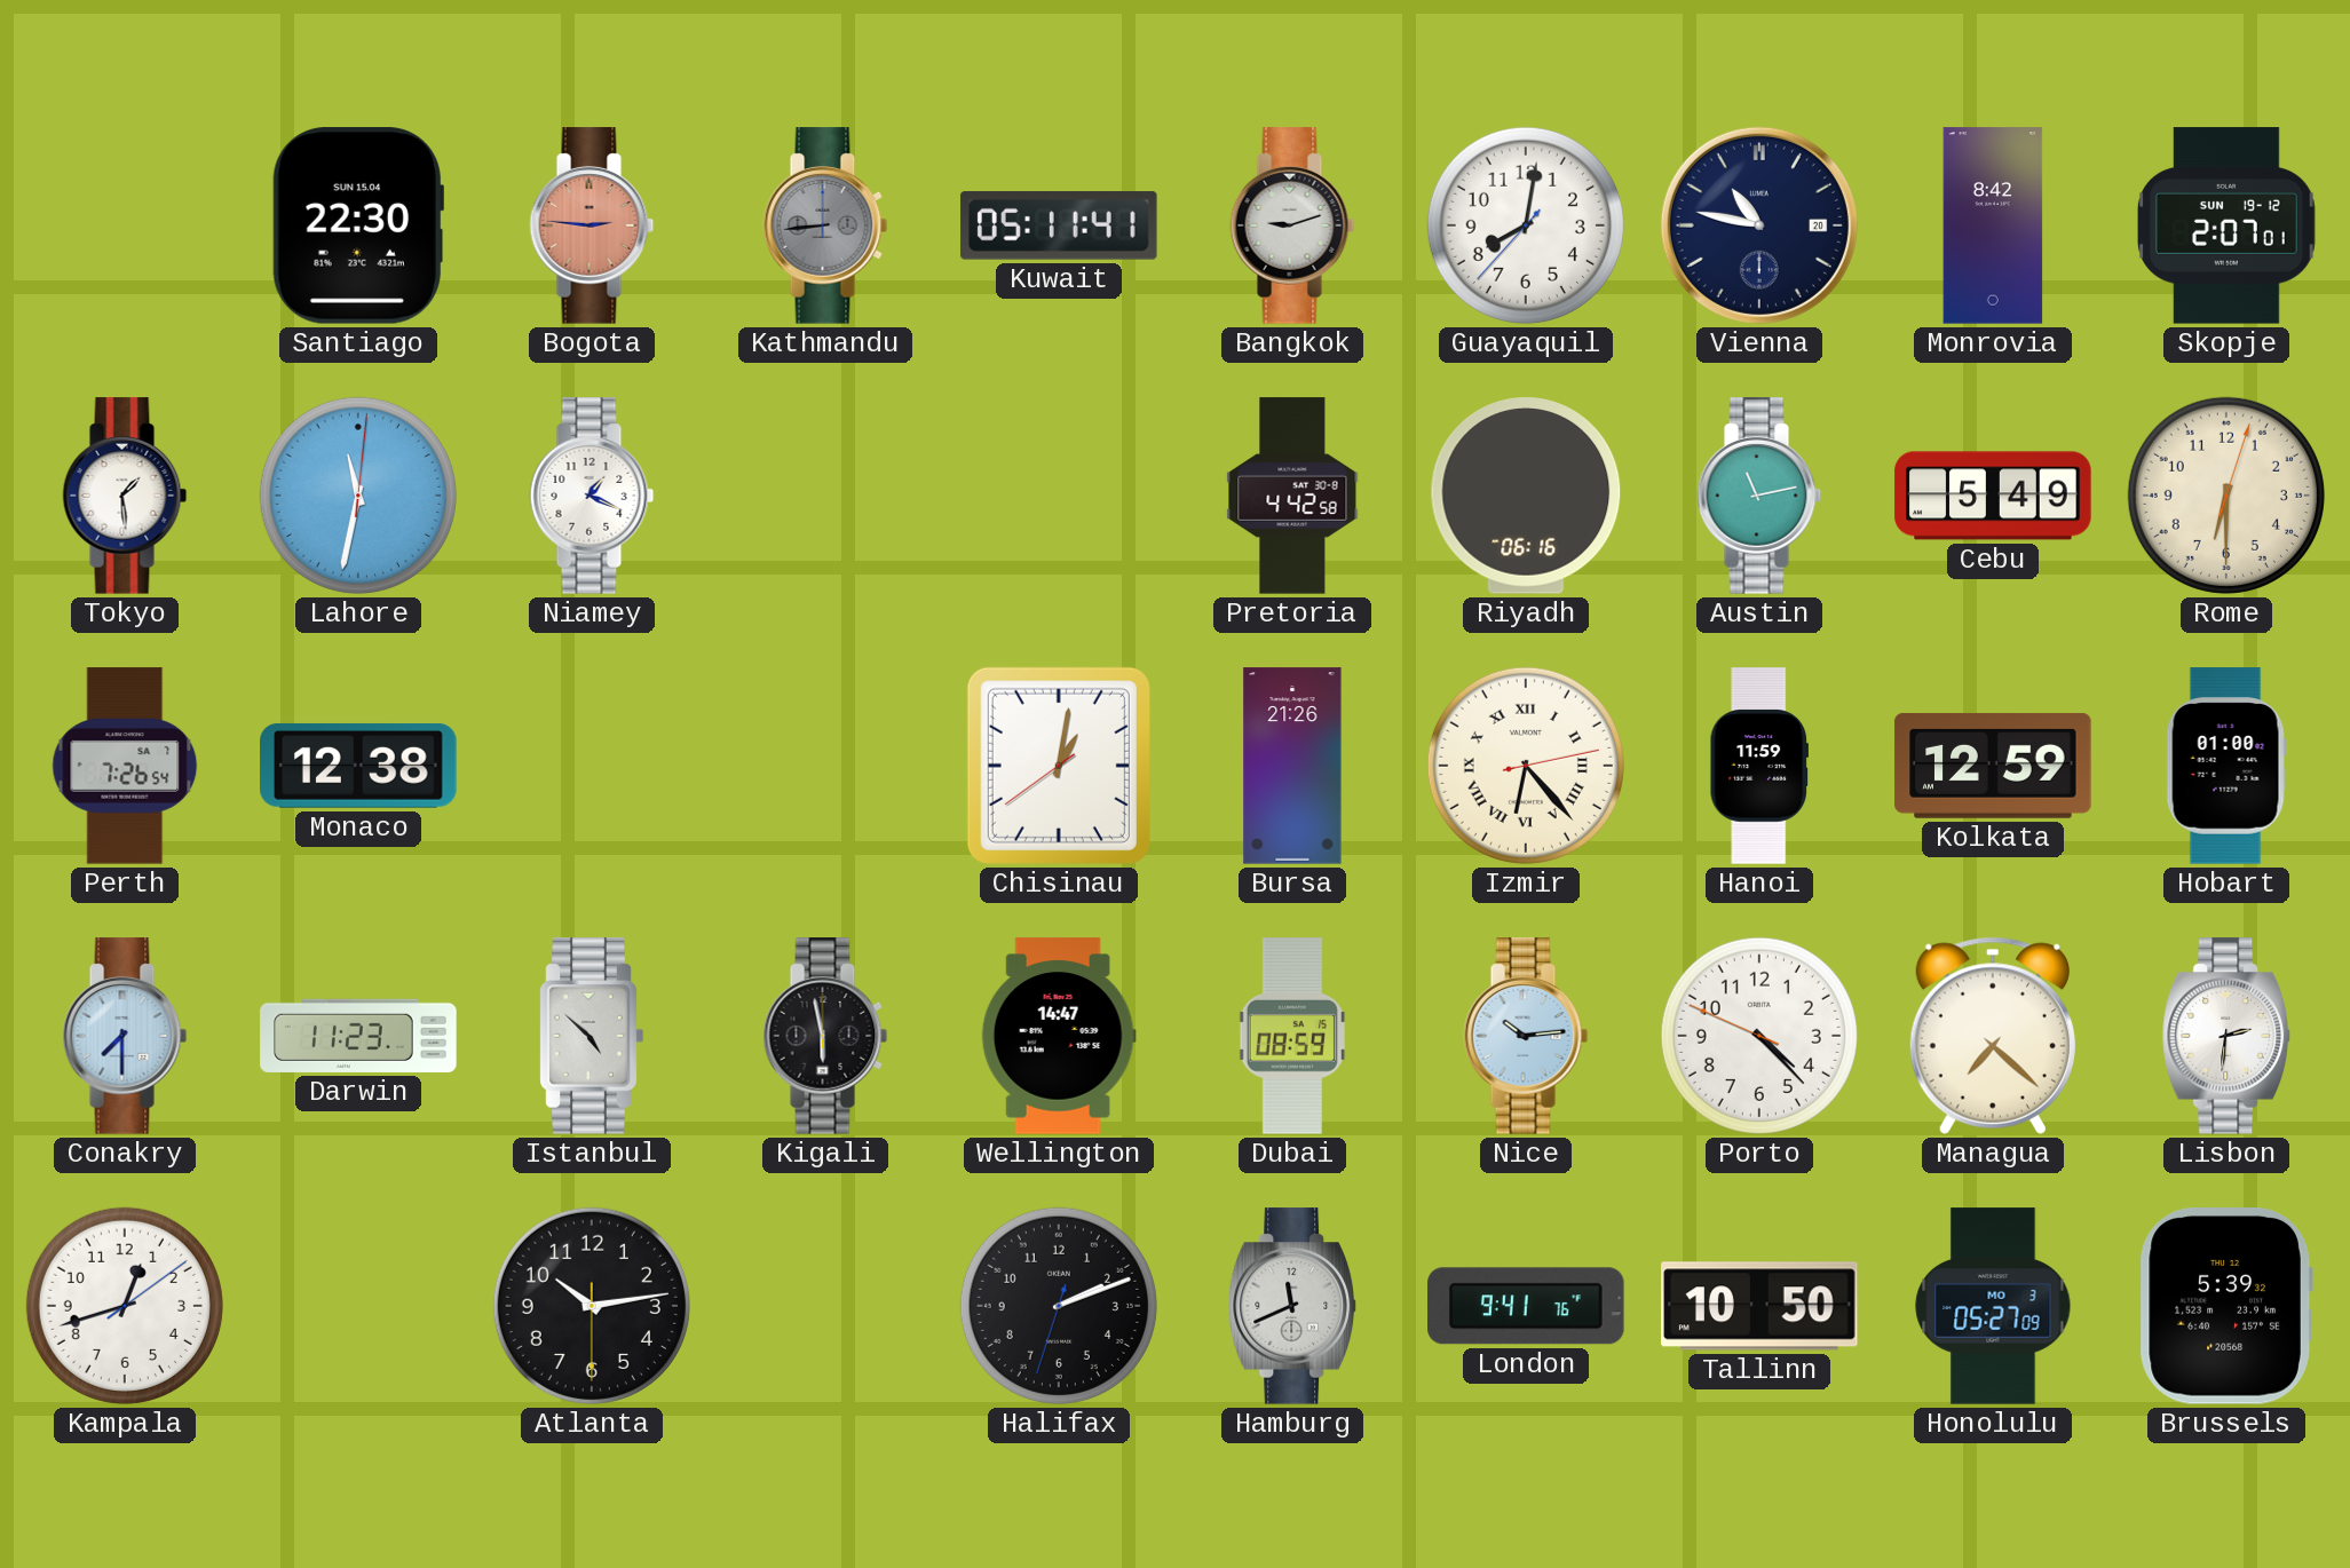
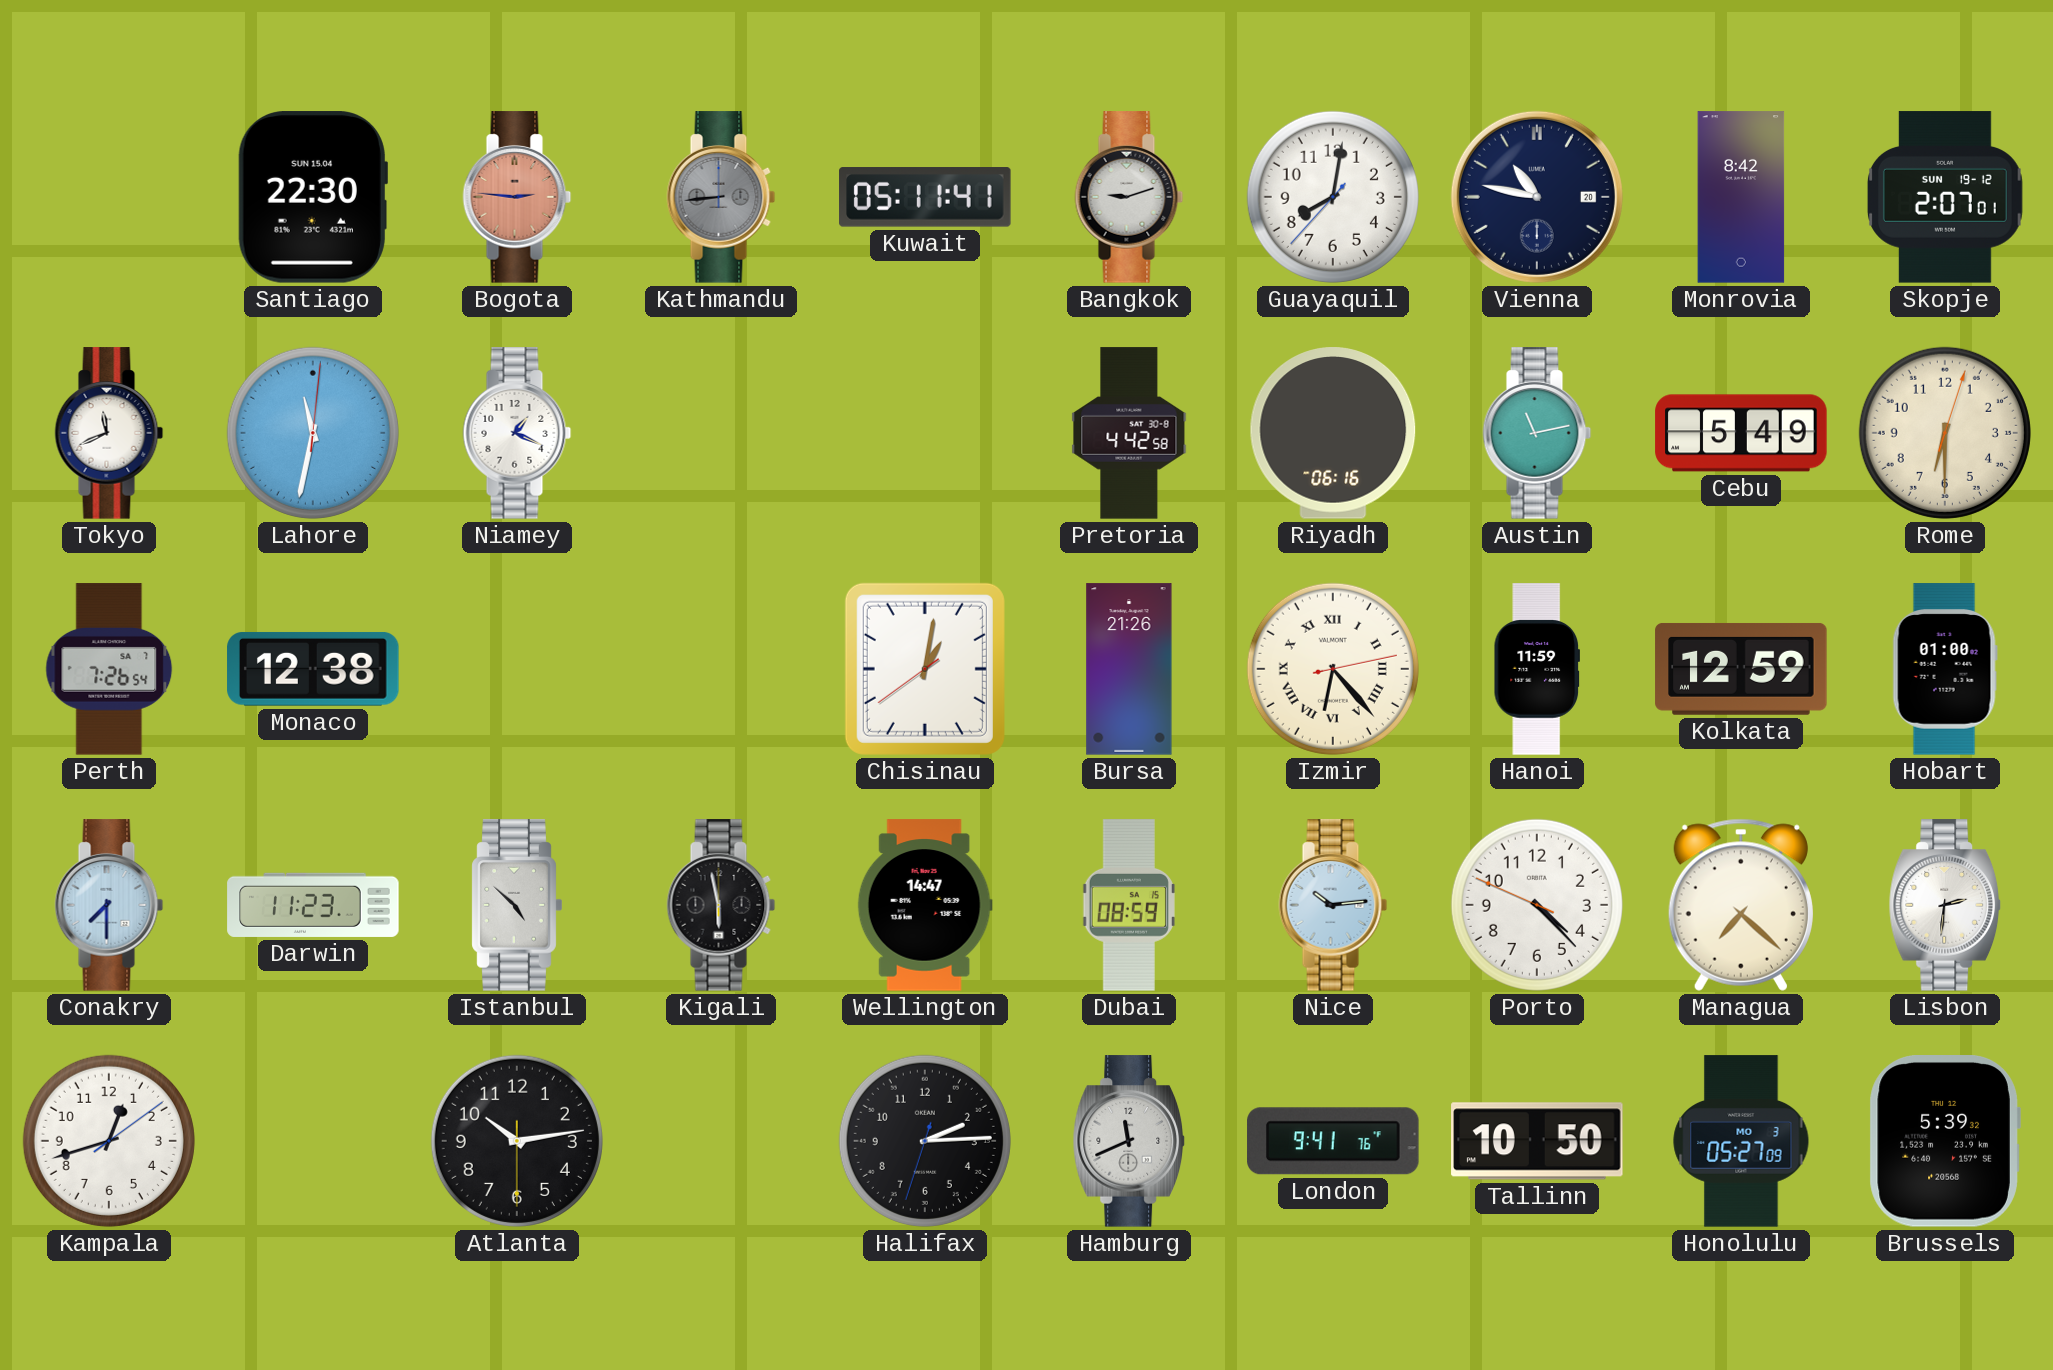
Tokyo: 1:29 -> 11:41 (109, 433)
Halifax: 2:11 -> 2:14 (925, 1141)
